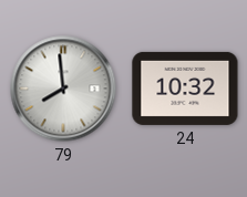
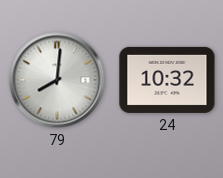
79: 7:59 -> 8:01 (57, 80)
